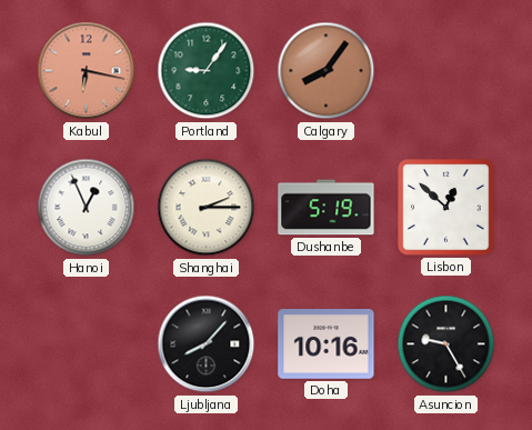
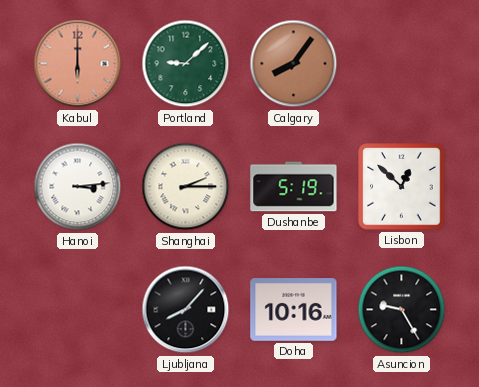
Kabul: 6:17 -> 6:00 (78, 64)
Portland: 9:06 -> 9:08 (186, 64)
Hanoi: 12:56 -> 3:14 (78, 187)
